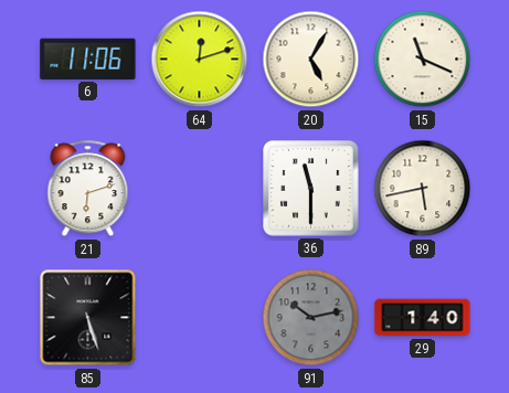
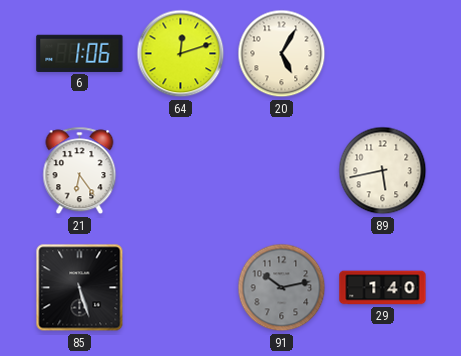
6: 11:06 -> 1:06 (80, 53)
15: 11:19 -> none (423, 60)
21: 6:12 -> 6:24 (80, 171)
36: 11:30 -> none (311, 189)
